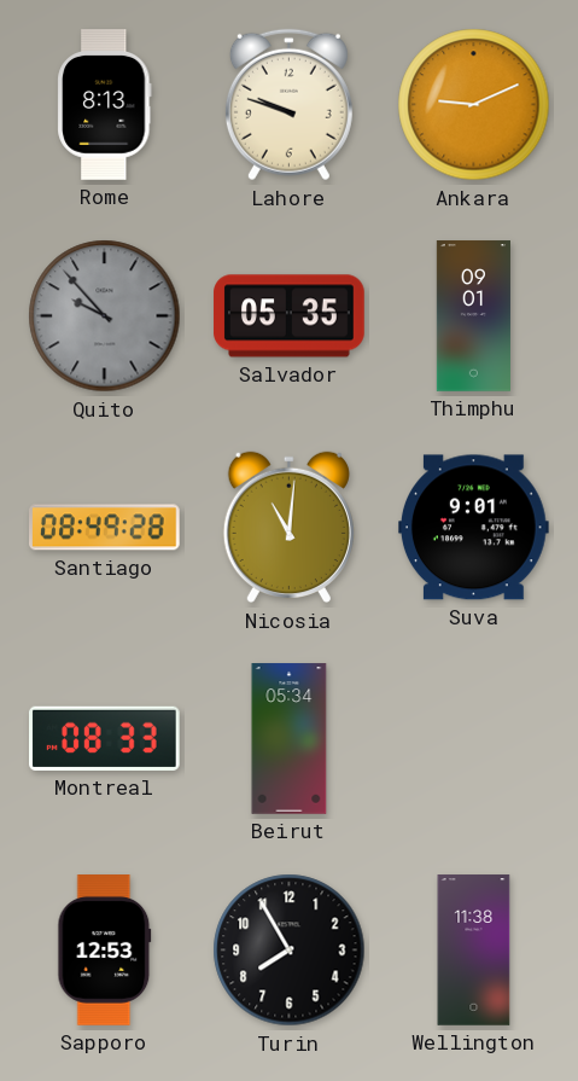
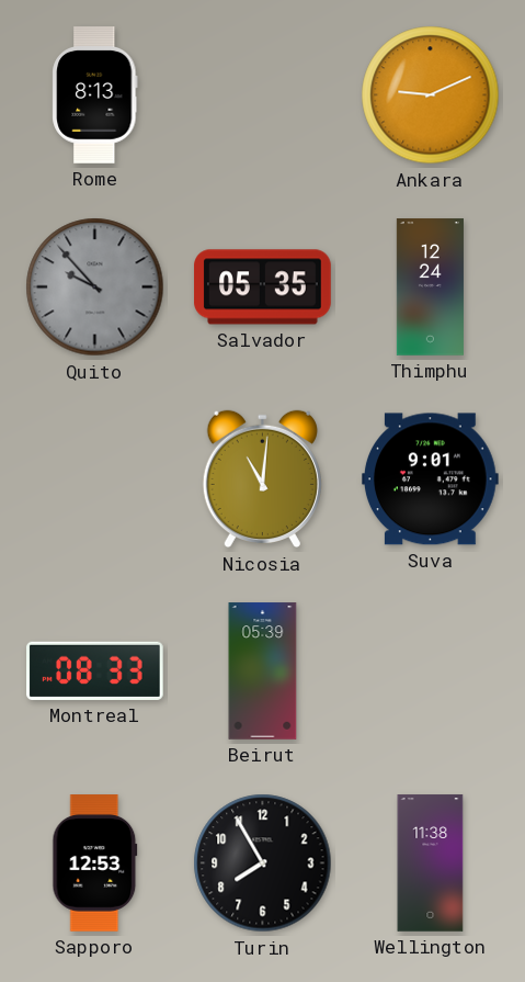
Lahore: 9:48 -> none (288, 105)
Thimphu: 09:01 -> 12:24 (430, 287)
Santiago: 08:49 -> none (105, 528)
Beirut: 05:34 -> 05:39 (263, 671)
